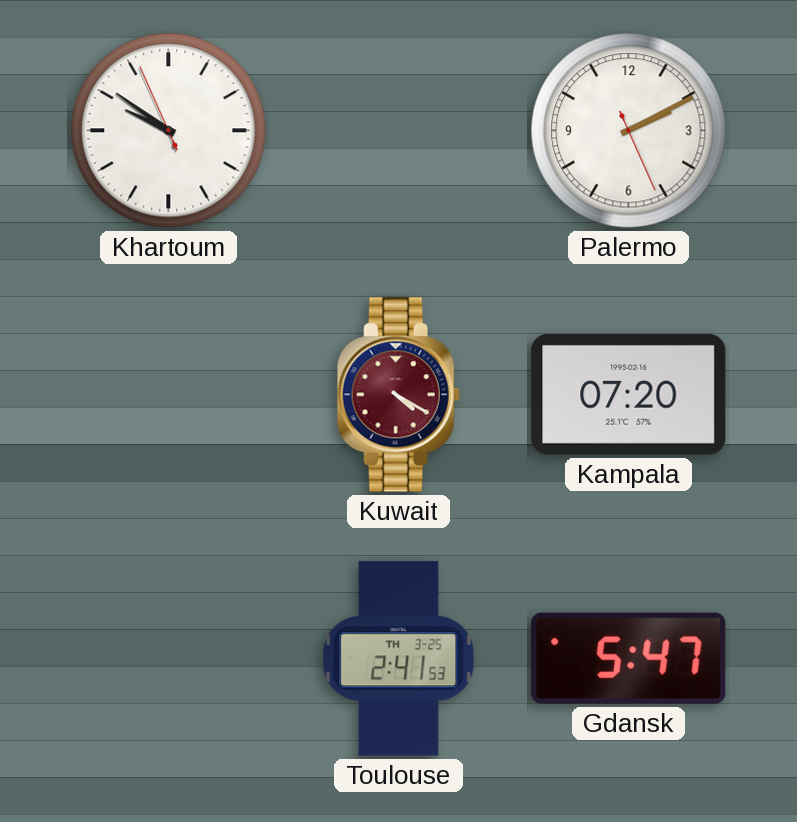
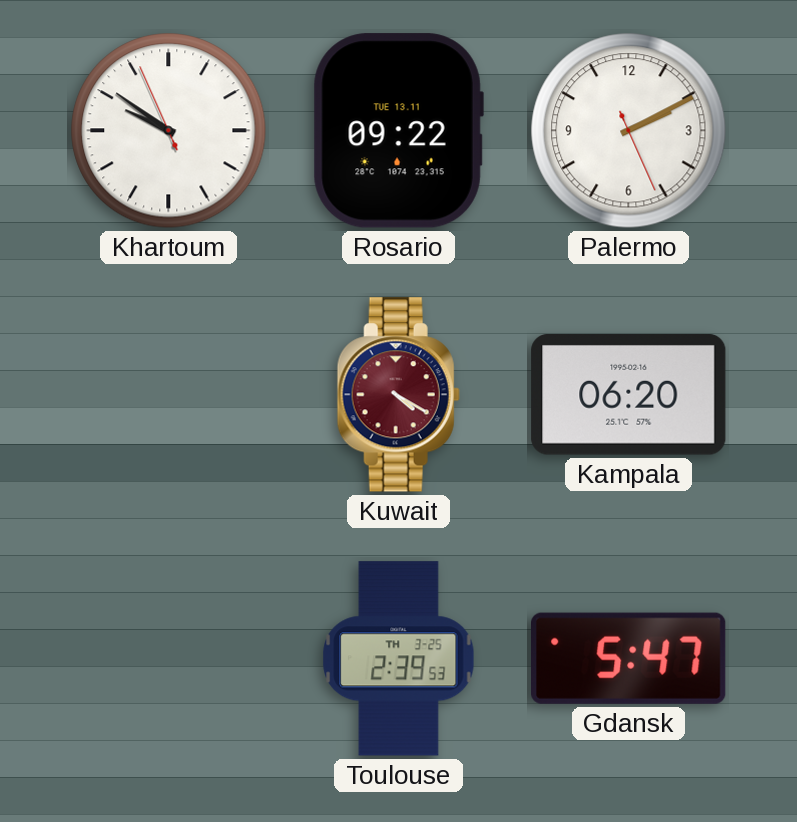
Rosario: none -> 09:22 (398, 131)
Kampala: 07:20 -> 06:20 (629, 395)
Toulouse: 2:41 -> 2:39 (399, 659)
